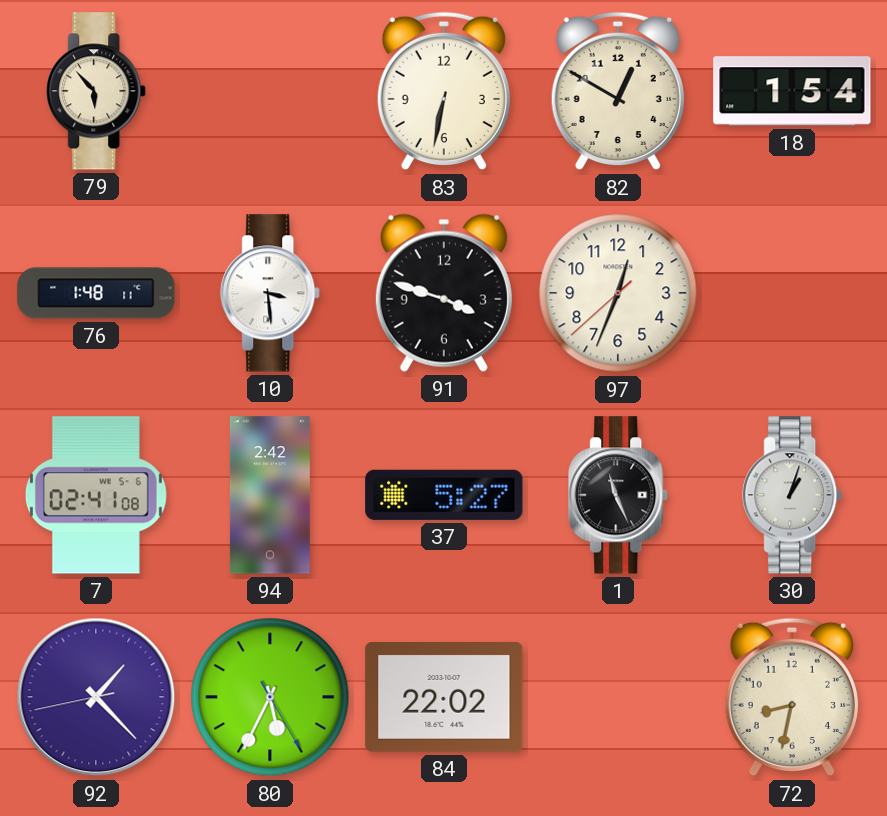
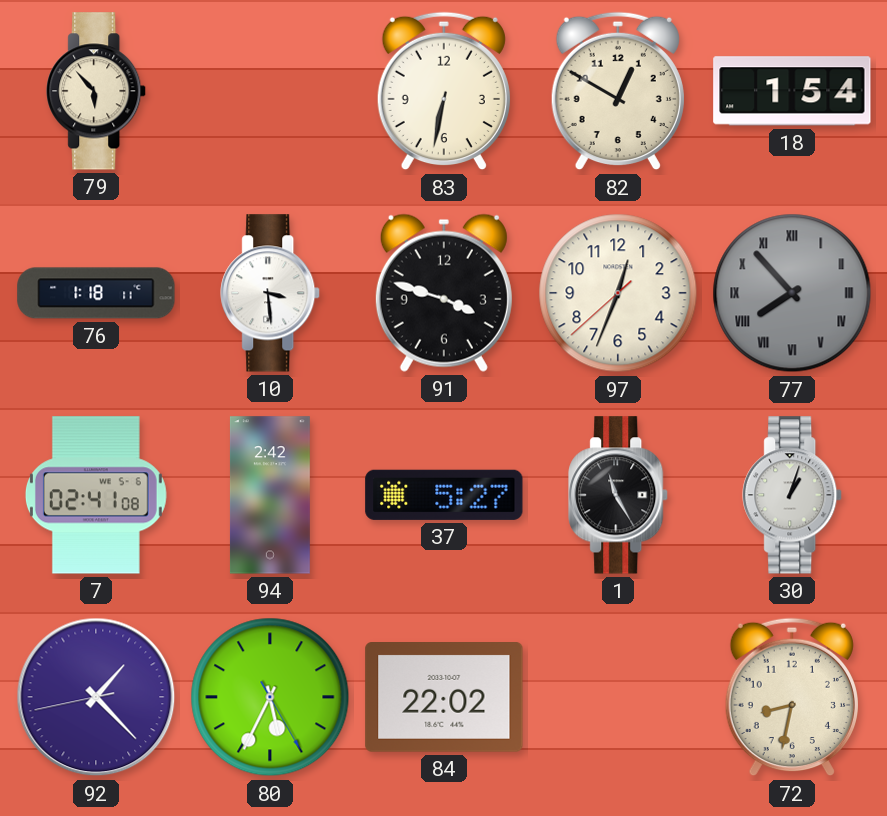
76: 1:48 -> 1:18 (96, 293)
77: none -> 7:53 (792, 293)
1: 11:26 -> 11:25 (619, 495)
